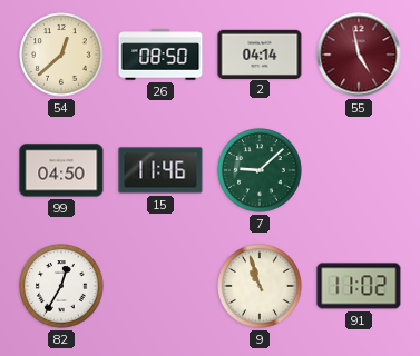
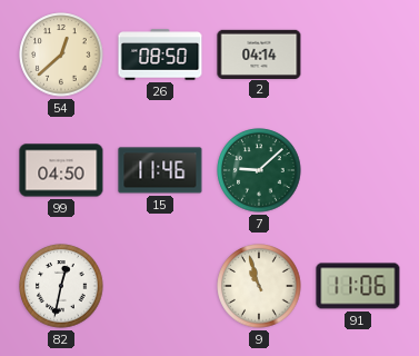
55: 4:58 -> none (359, 55)
82: 12:35 -> 12:32 (61, 286)
91: 11:02 -> 11:06 (358, 286)
